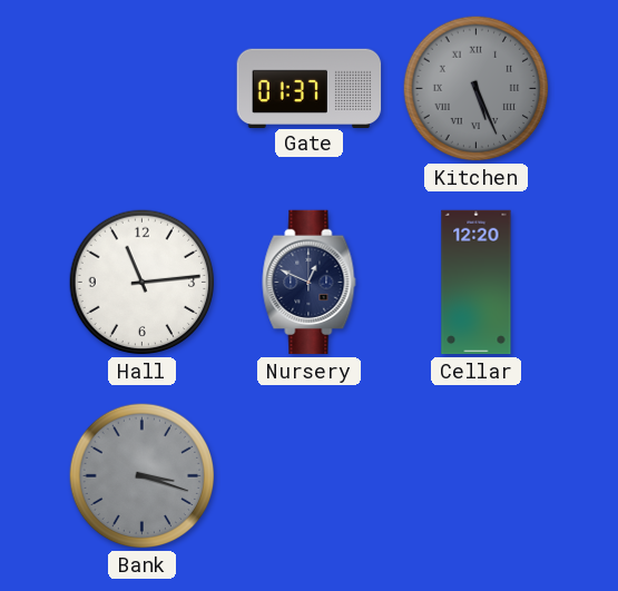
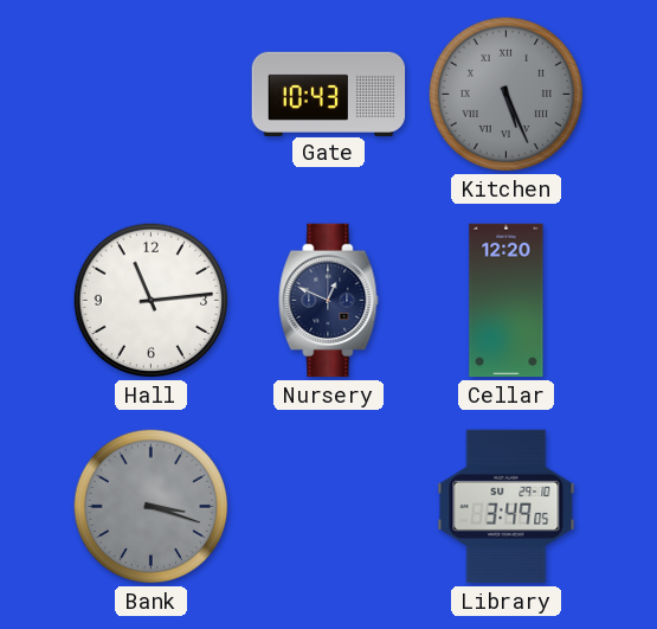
Gate: 01:37 -> 10:43 (329, 94)
Library: none -> 3:49 (507, 507)
